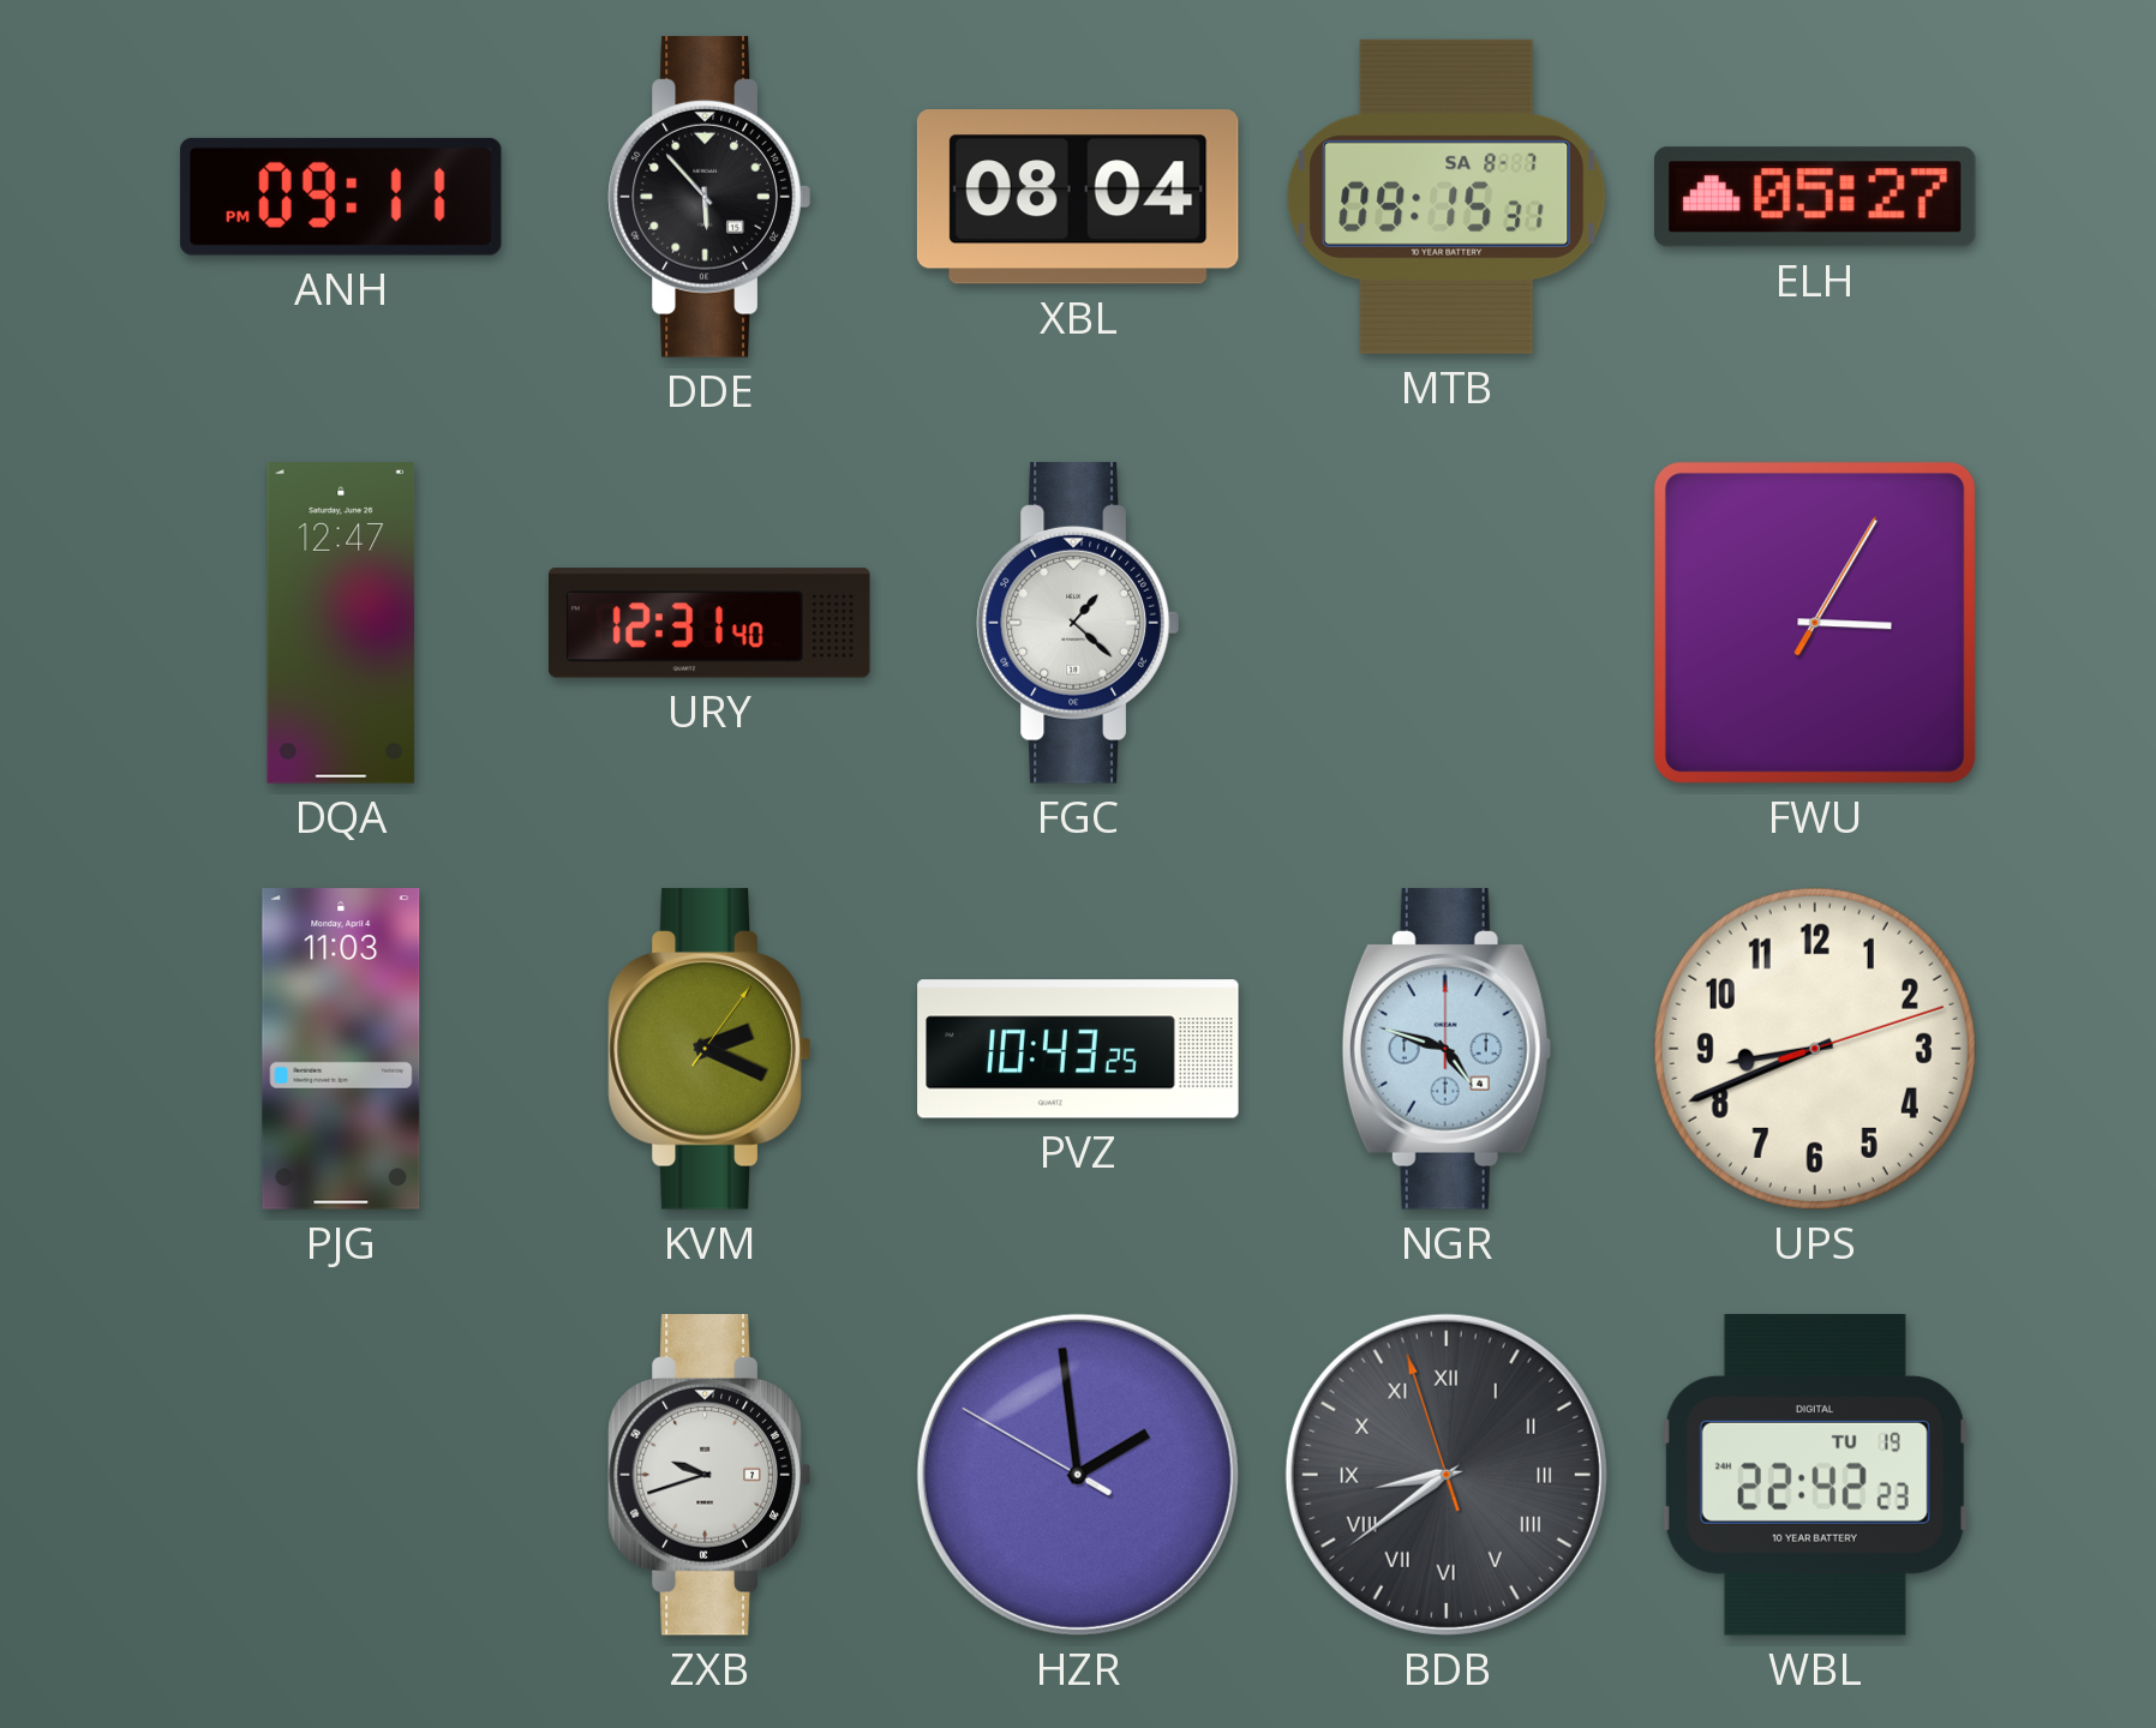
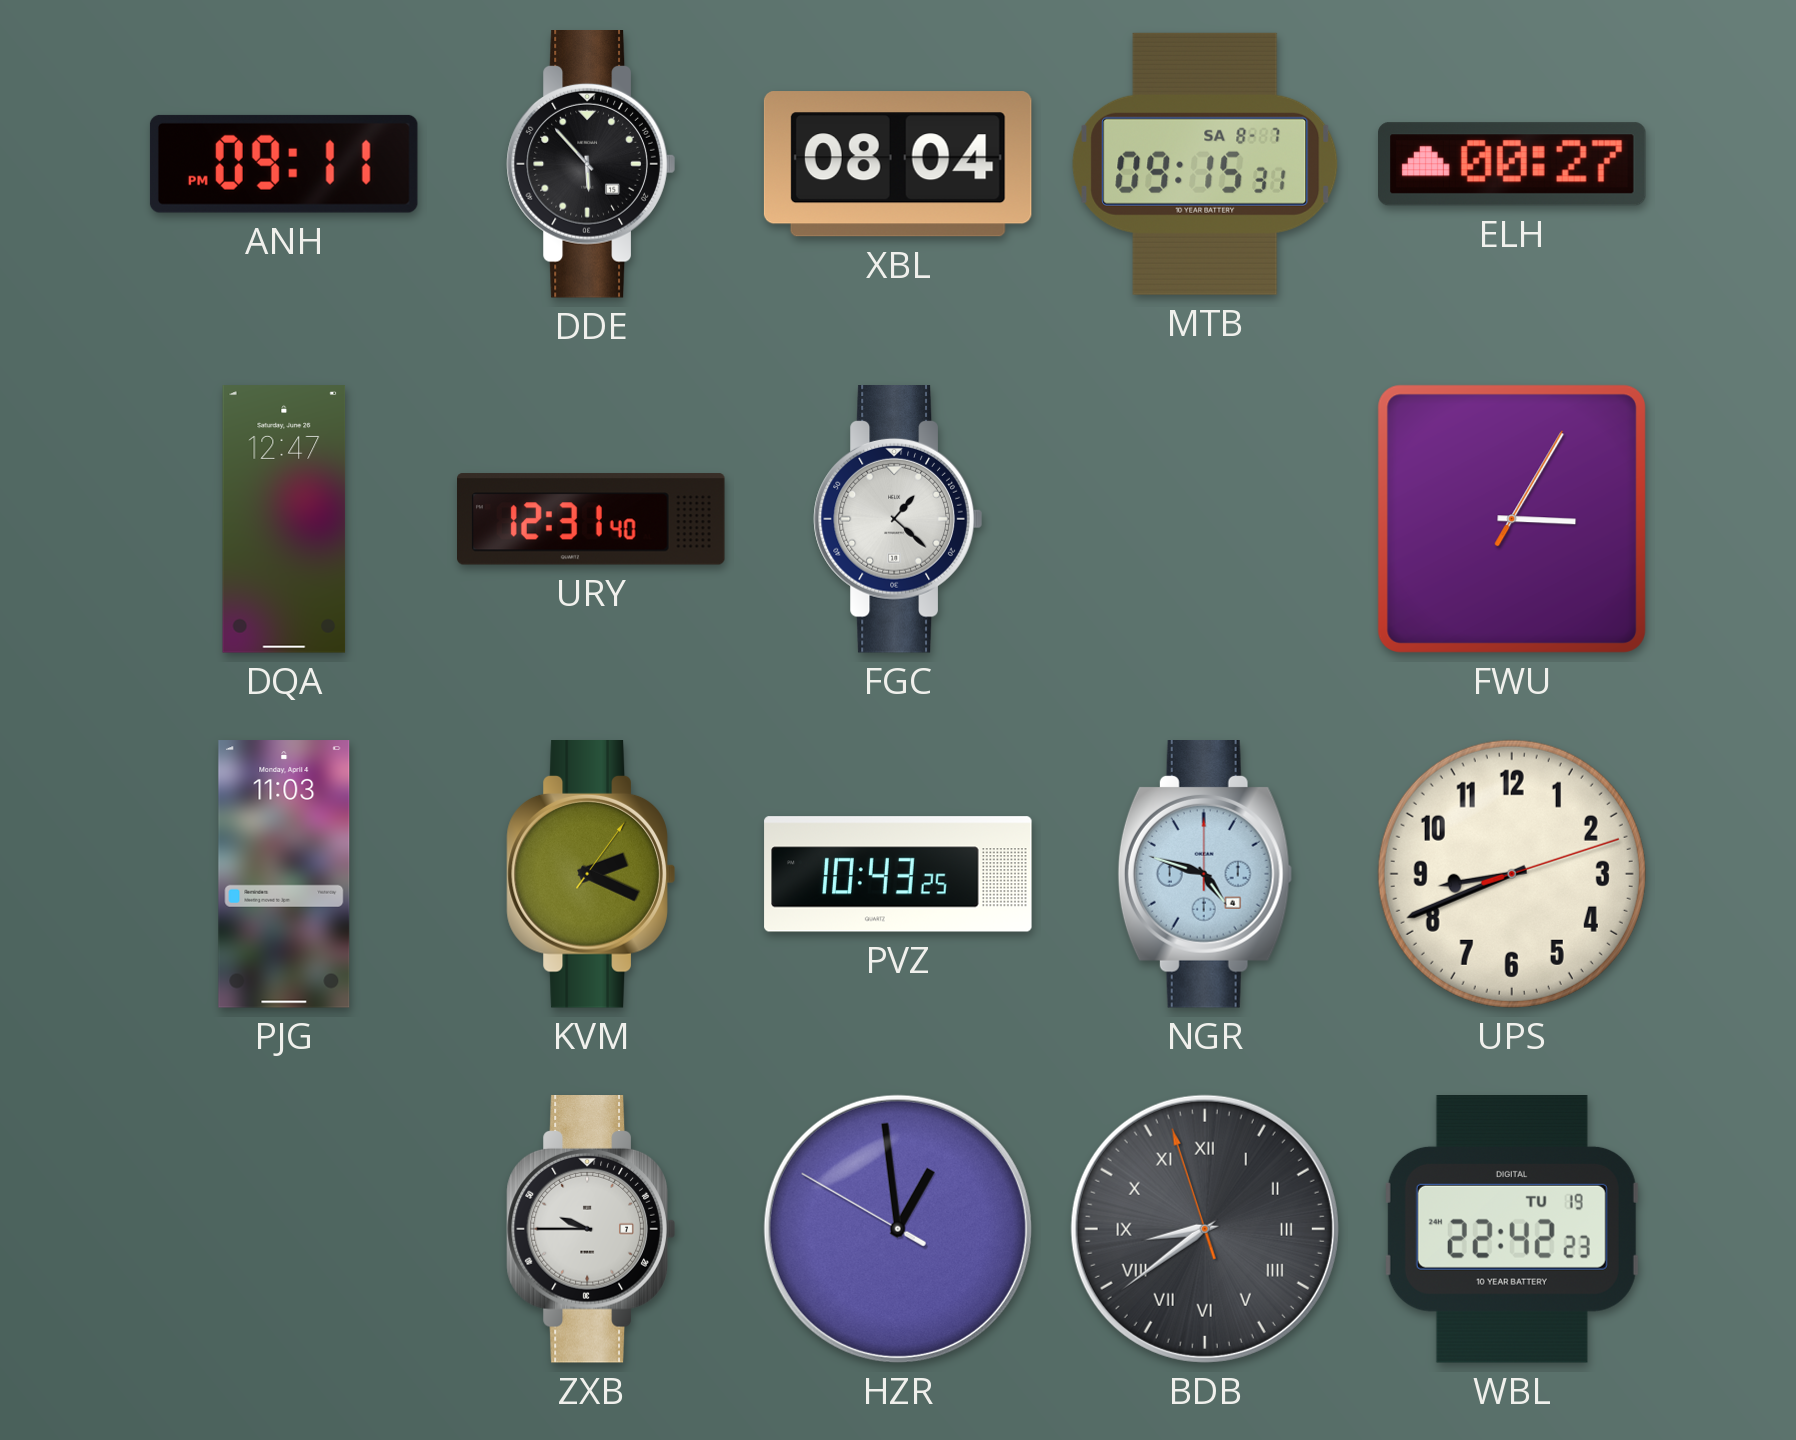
ELH: 05:27 -> 00:27 (1513, 164)
ZXB: 9:42 -> 9:45 (591, 1230)
HZR: 1:58 -> 12:58 (898, 1229)
